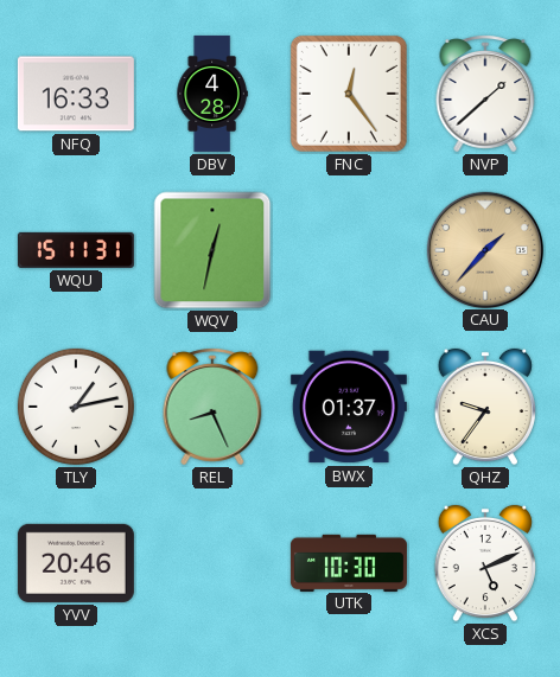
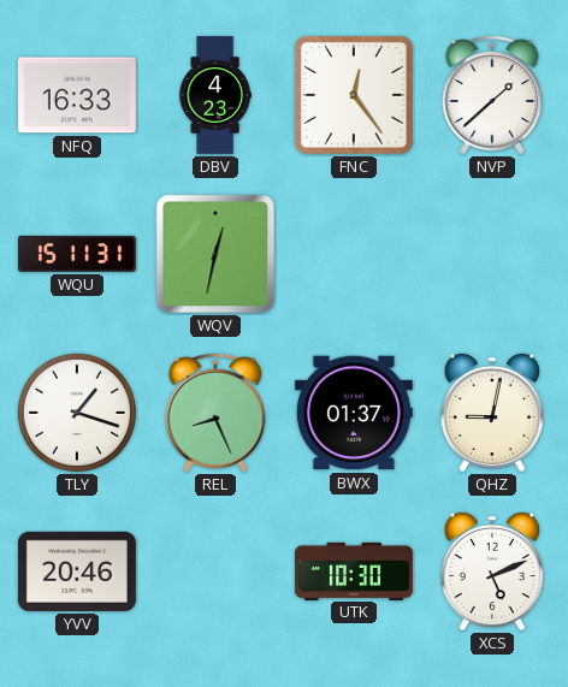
DBV: 4:28 -> 4:23 (215, 95)
CAU: 1:37 -> none (484, 249)
TLY: 1:13 -> 1:18 (77, 413)
QHZ: 9:36 -> 9:02 (492, 413)
